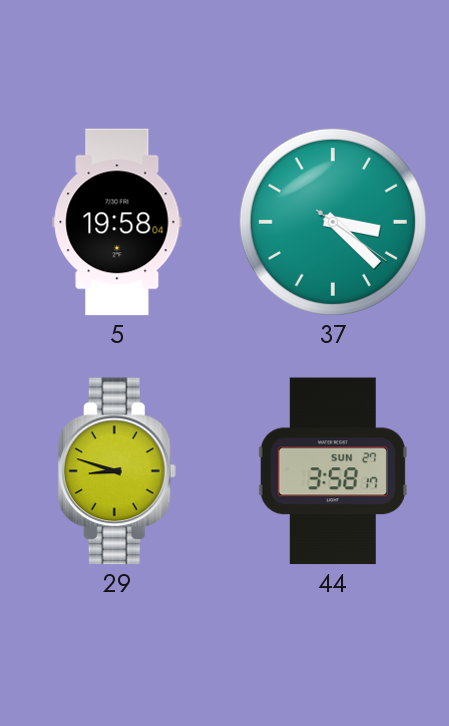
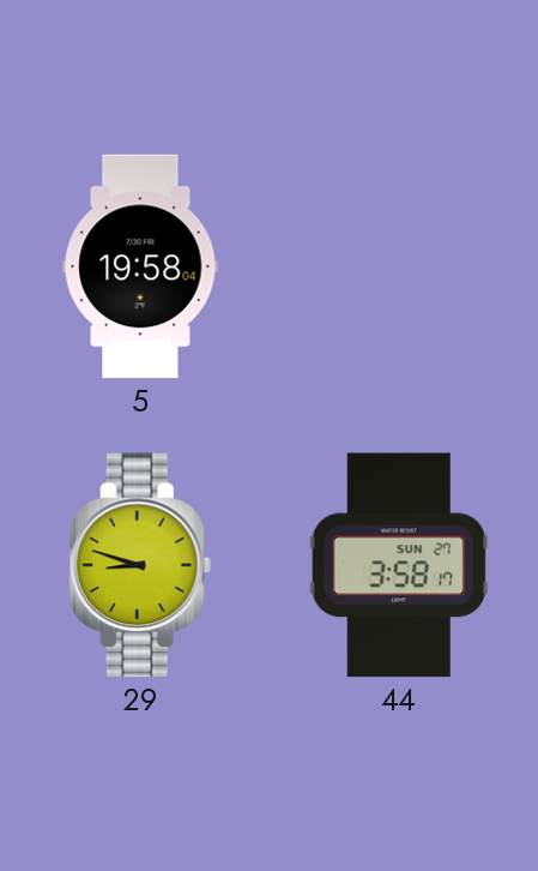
37: 3:22 -> none (333, 222)
